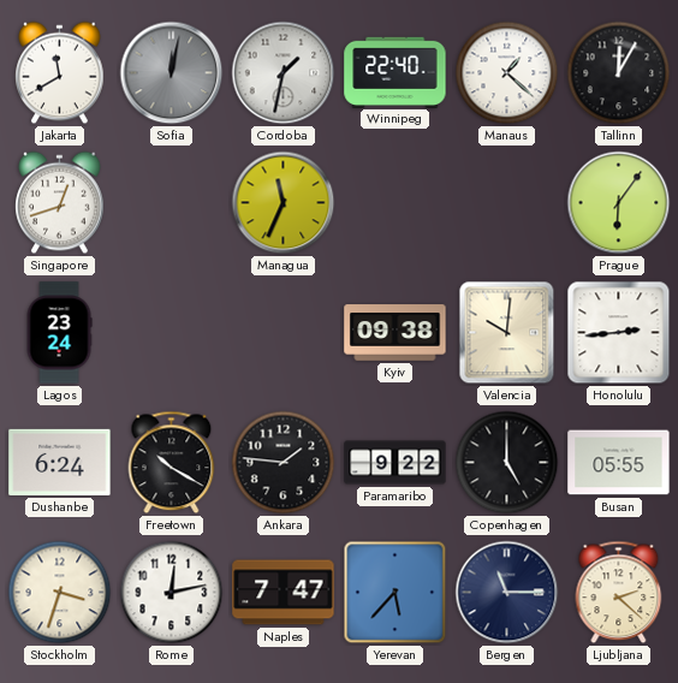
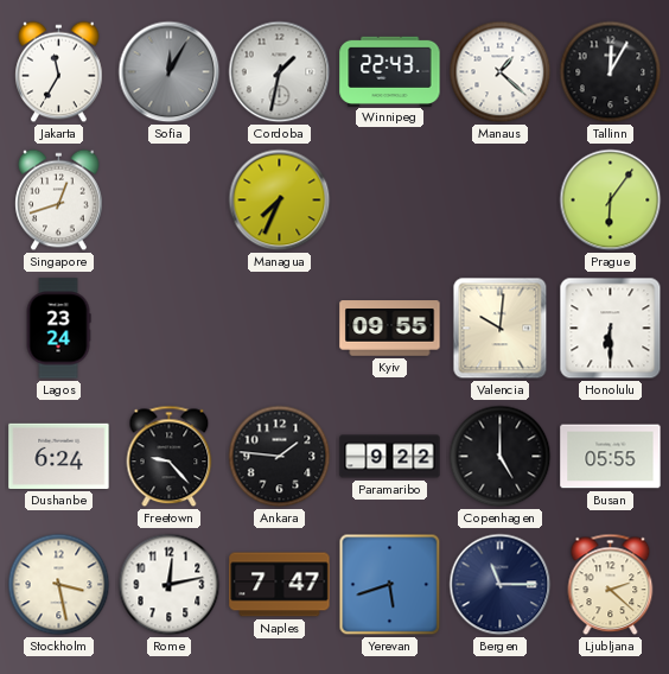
Jakarta: 11:40 -> 11:35 (59, 72)
Sofia: 12:02 -> 12:05 (170, 72)
Winnipeg: 22:40 -> 22:43 (390, 71)
Managua: 11:34 -> 7:34 (280, 201)
Kyiv: 09:38 -> 09:55 (390, 329)
Honolulu: 2:44 -> 6:30 (611, 329)
Freetown: 10:20 -> 9:23 (170, 457)
Stockholm: 3:33 -> 3:28 (59, 585)
Yerevan: 5:37 -> 5:42 (390, 585)
